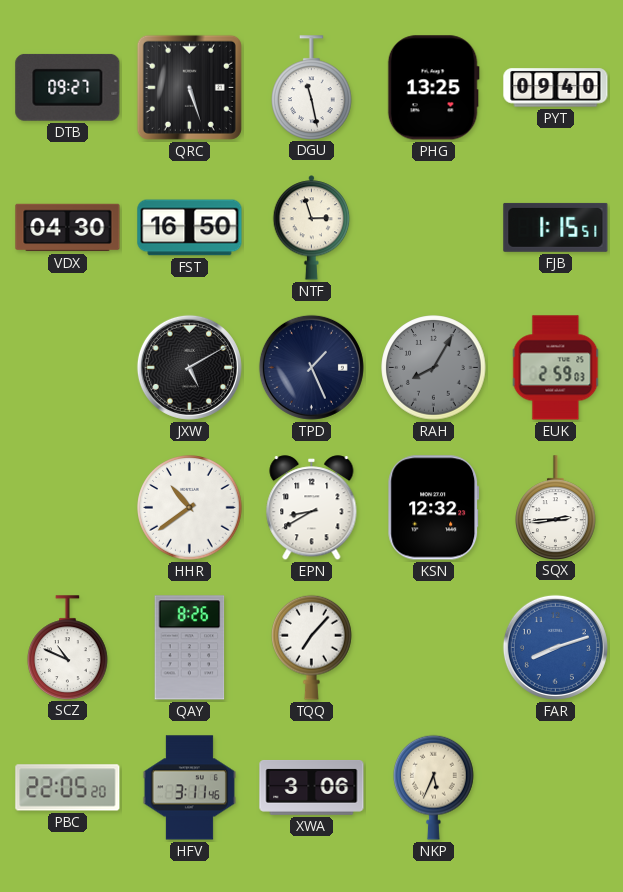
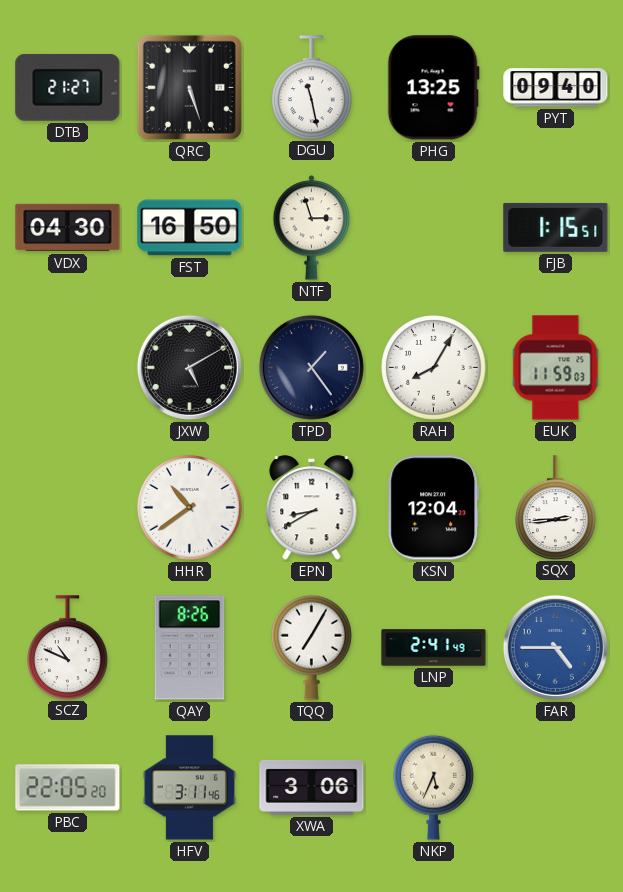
DTB: 09:27 -> 21:27 (68, 87)
TPD: 1:26 -> 1:24 (311, 367)
RAH dial: grey -> white (434, 368)
EUK: 2:59 -> 11:59 (556, 368)
KSN: 12:32 -> 12:04 (434, 508)
TQQ: 7:07 -> 7:05 (312, 647)
LNP: none -> 2:41 (434, 648)
FAR: 8:12 -> 4:45 (555, 647)
